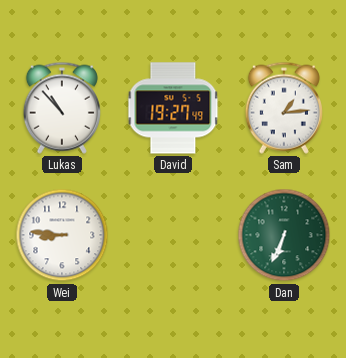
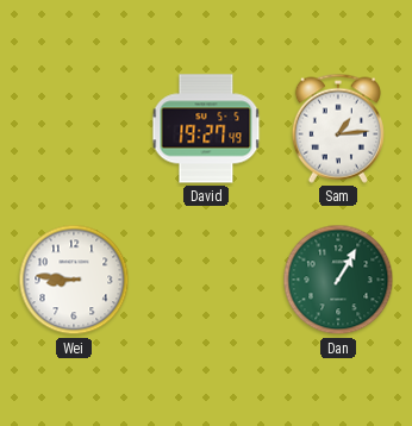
Lukas: 10:53 -> none (62, 108)
Dan: 6:34 -> 1:05 (338, 280)
